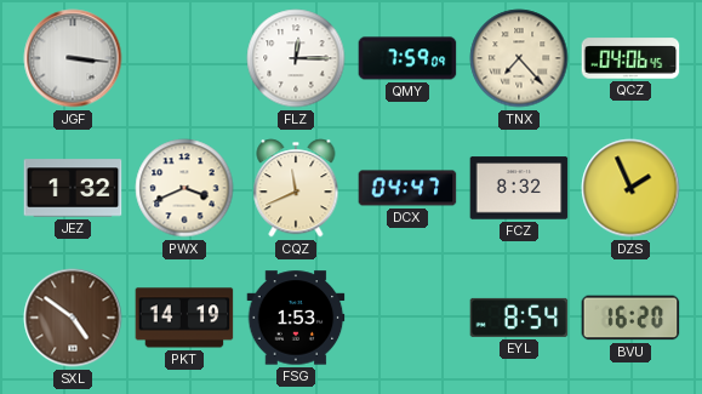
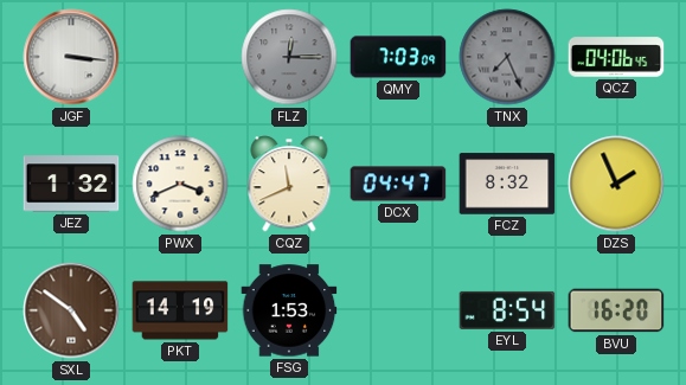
FLZ dial: white -> grey (289, 57)
QMY: 7:59 -> 7:03 (398, 57)
TNX: 7:23 -> 7:26 (507, 57)
TNX dial: cream -> grey (507, 57)
